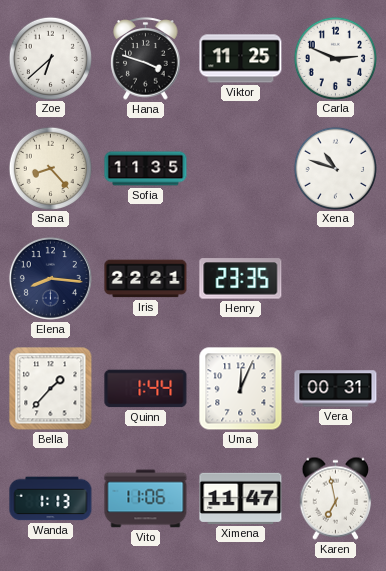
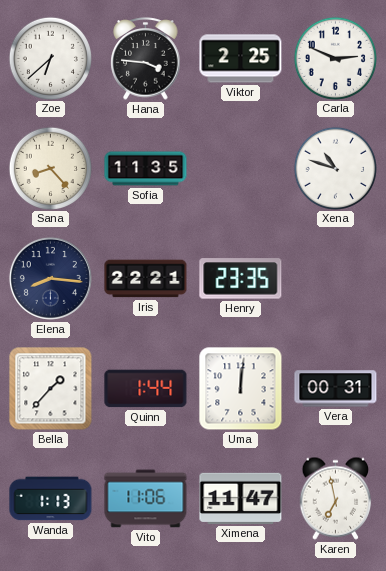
Hana: 3:48 -> 3:46 (146, 59)
Viktor: 11:25 -> 2:25 (241, 59)
Uma: 12:04 -> 12:01 (241, 389)
